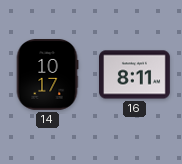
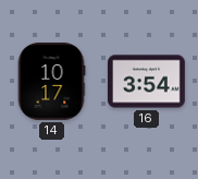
16: 8:11 -> 3:54 (147, 82)
